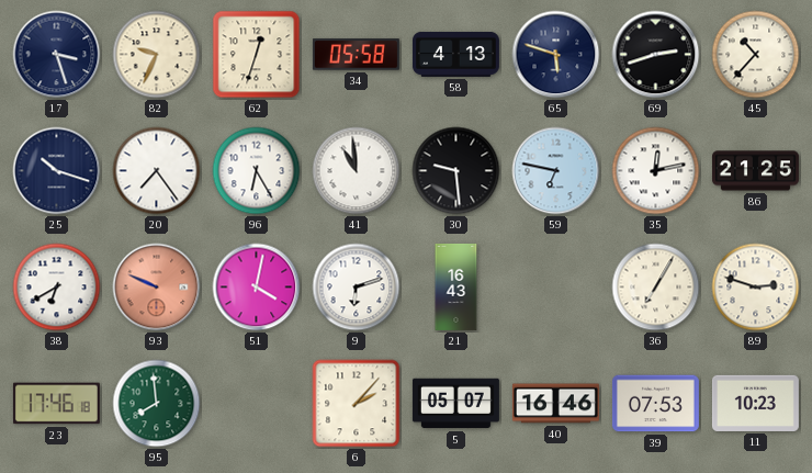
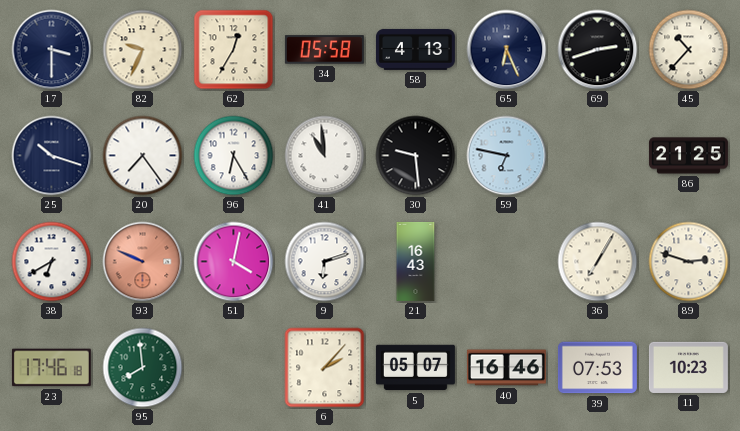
17: 3:27 -> 3:30 (52, 50)
62: 12:33 -> 12:35 (234, 50)
65: 5:48 -> 6:26 (507, 50)
35: 12:13 -> none (656, 171)
